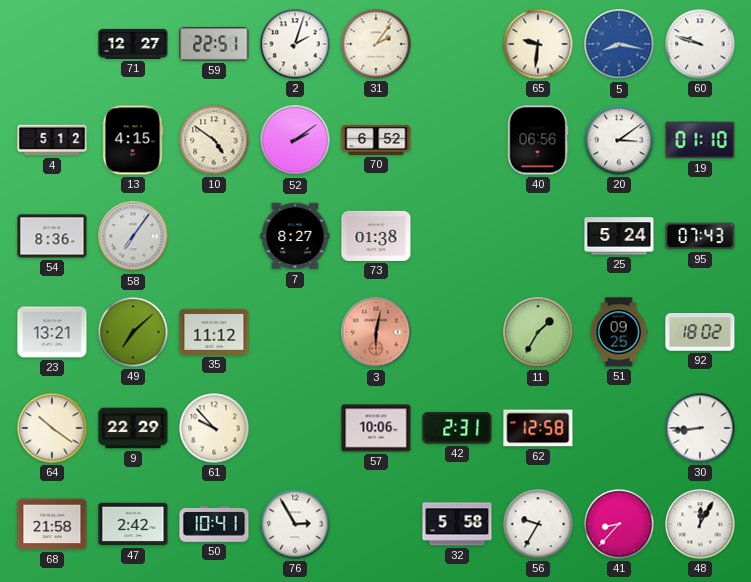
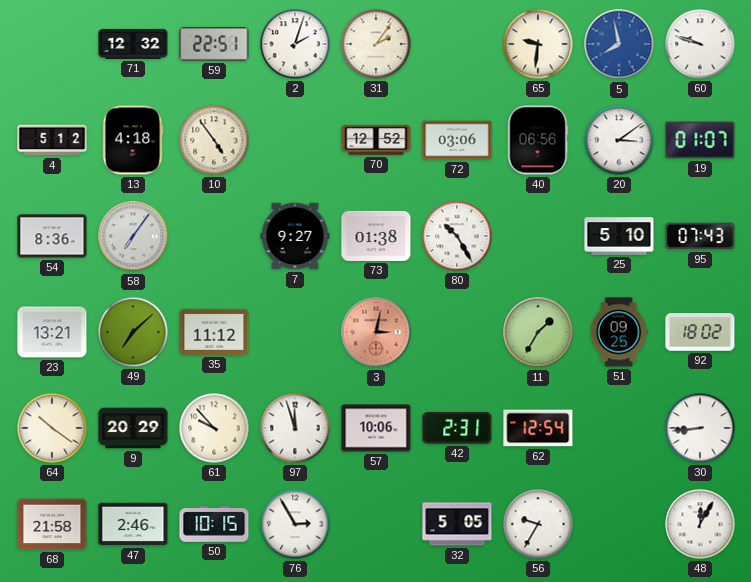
71: 12:27 -> 12:32 (133, 44)
5: 8:17 -> 7:58 (619, 44)
13: 4:15 -> 4:18 (133, 140)
10: 4:51 -> 4:54 (214, 140)
52: 2:09 -> none (295, 140)
70: 6:52 -> 12:52 (376, 140)
72: none -> 03:06 (457, 140)
19: 01:10 -> 01:07 (700, 140)
7: 8:27 -> 9:27 (295, 236)
80: none -> 10:25 (457, 236)
25: 5:24 -> 5:10 (619, 236)
3: 6:02 -> 3:02 (376, 332)
9: 22:29 -> 20:29 (133, 428)
97: none -> 11:57 (295, 428)
62: 12:58 -> 12:54 (538, 428)
47: 2:42 -> 2:46 (133, 524)
50: 10:41 -> 10:15 (214, 524)
32: 5:58 -> 5:05 (457, 524)
41: 8:37 -> none (619, 524)
